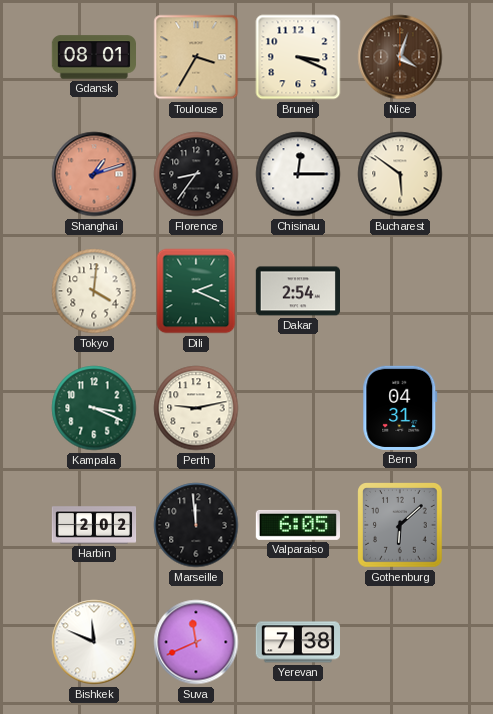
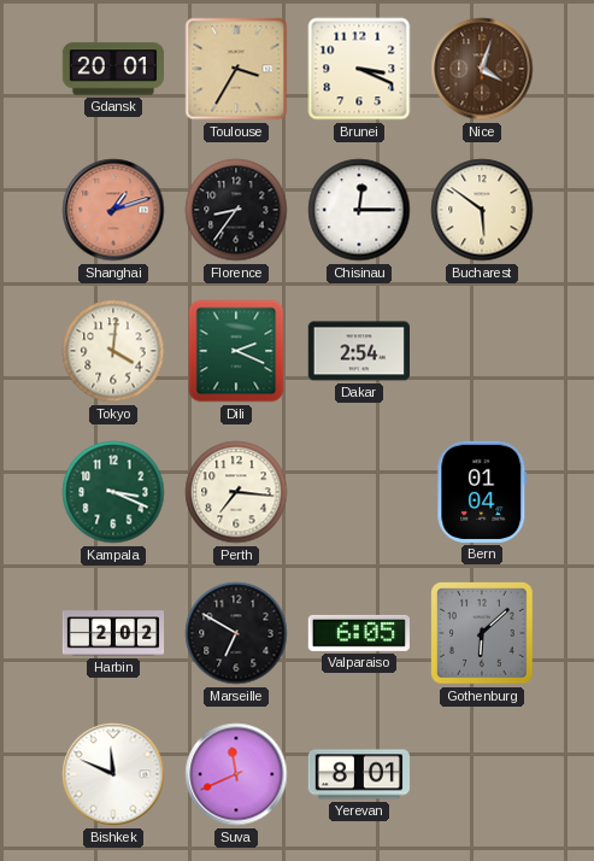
Gdansk: 08:01 -> 20:01 (112, 69)
Perth: 9:13 -> 7:16 (236, 492)
Bern: 04:31 -> 01:04 (482, 492)
Marseille: 11:59 -> 6:50 (236, 633)
Yerevan: 7:38 -> 8:01 (358, 774)
